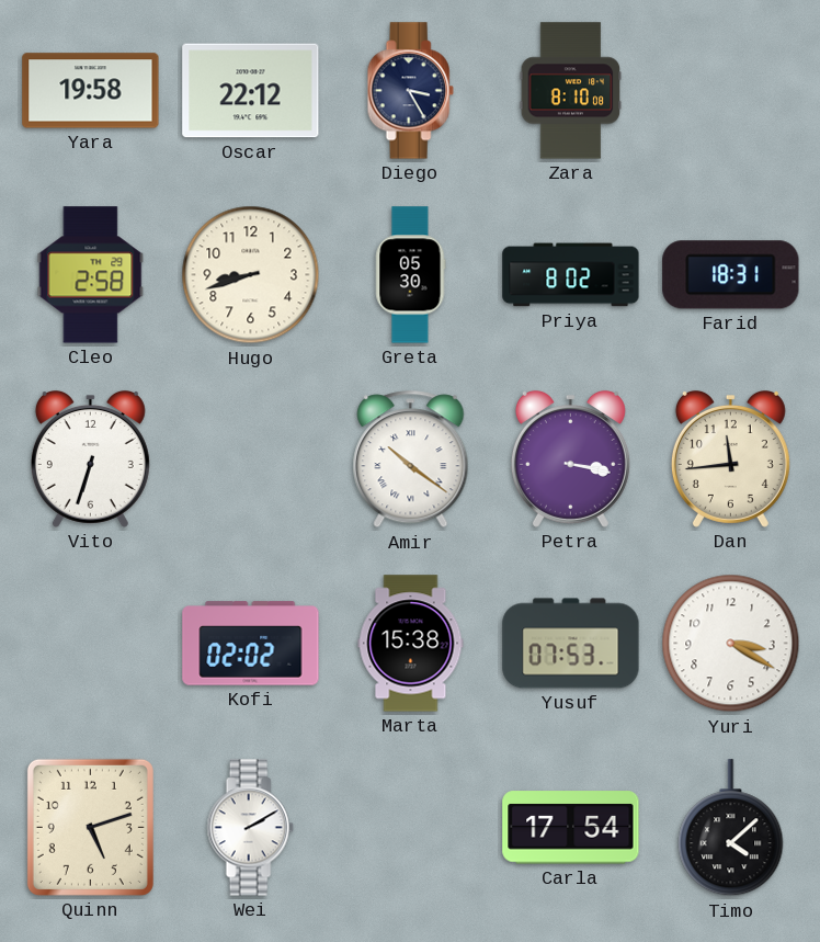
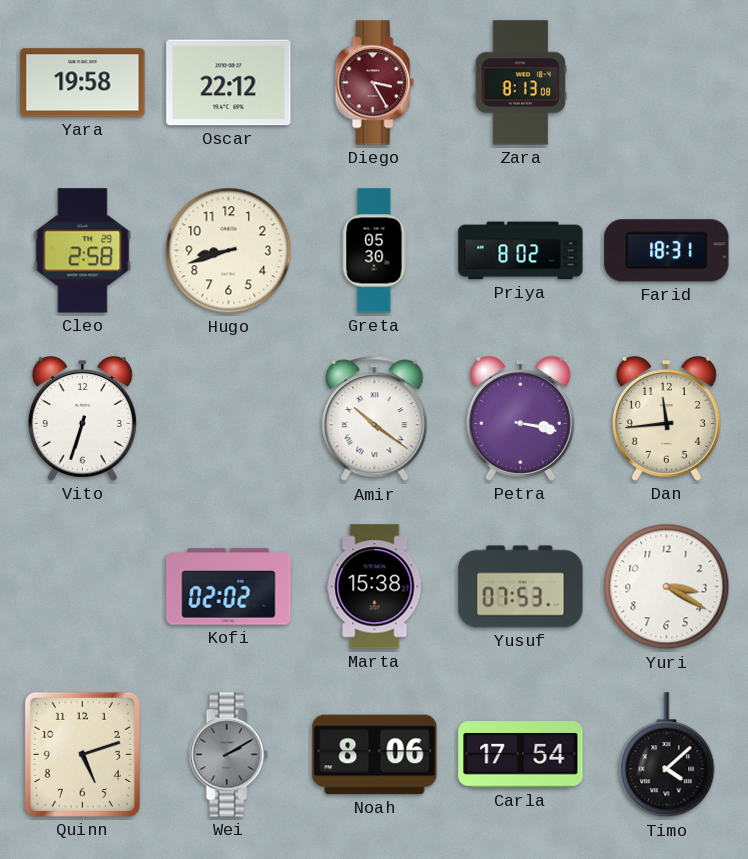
Diego dial: navy -> burgundy (374, 83)
Zara: 8:10 -> 8:13 (521, 83)
Wei dial: white -> grey (228, 755)
Noah: none -> 8:06 (375, 755)
